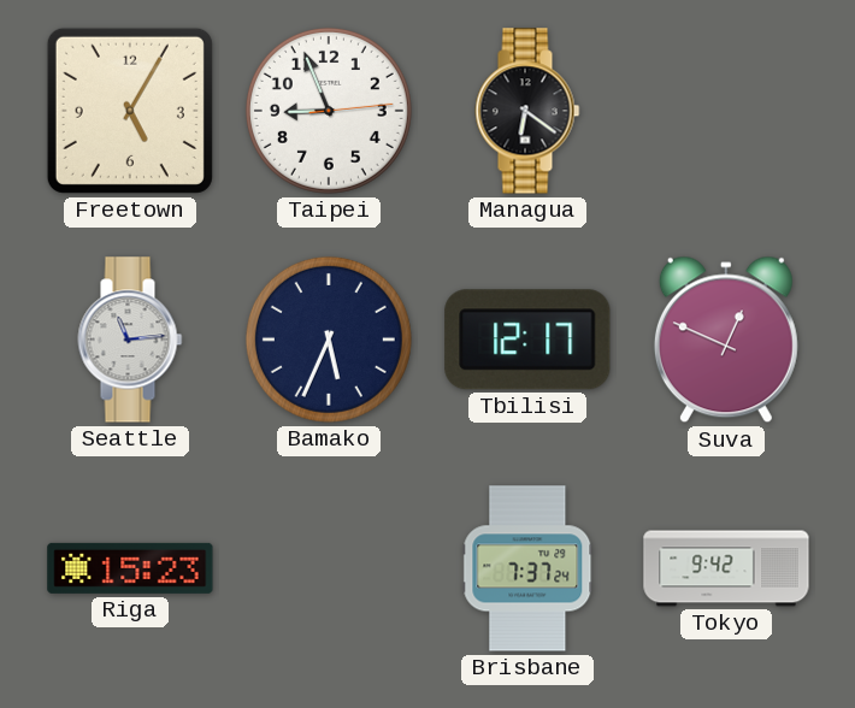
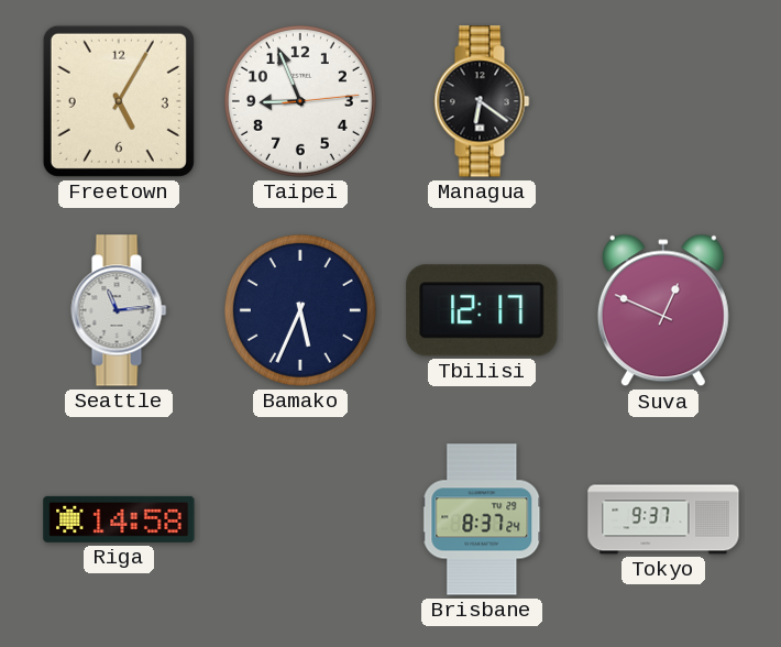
Riga: 15:23 -> 14:58 (119, 519)
Brisbane: 7:37 -> 8:37 (482, 519)
Tokyo: 9:42 -> 9:37 (663, 519)
